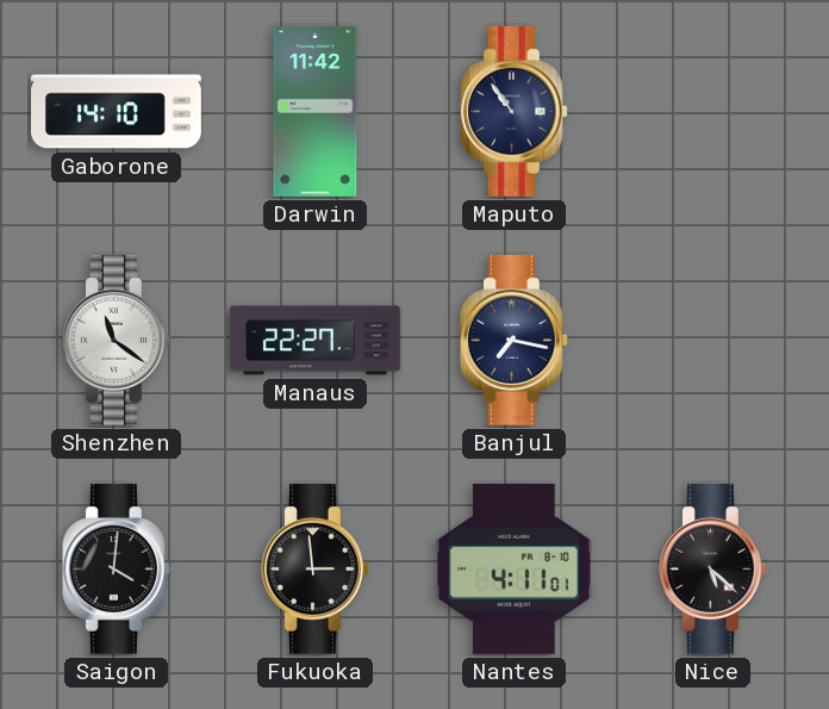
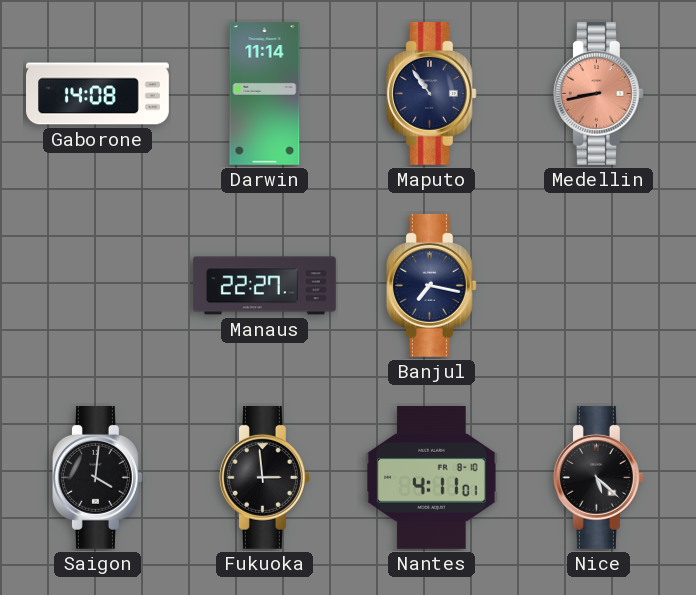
Gaborone: 14:10 -> 14:08 (98, 94)
Darwin: 11:42 -> 11:14 (265, 93)
Medellin: none -> 8:43 (598, 93)
Shenzhen: 11:21 -> none (116, 340)
